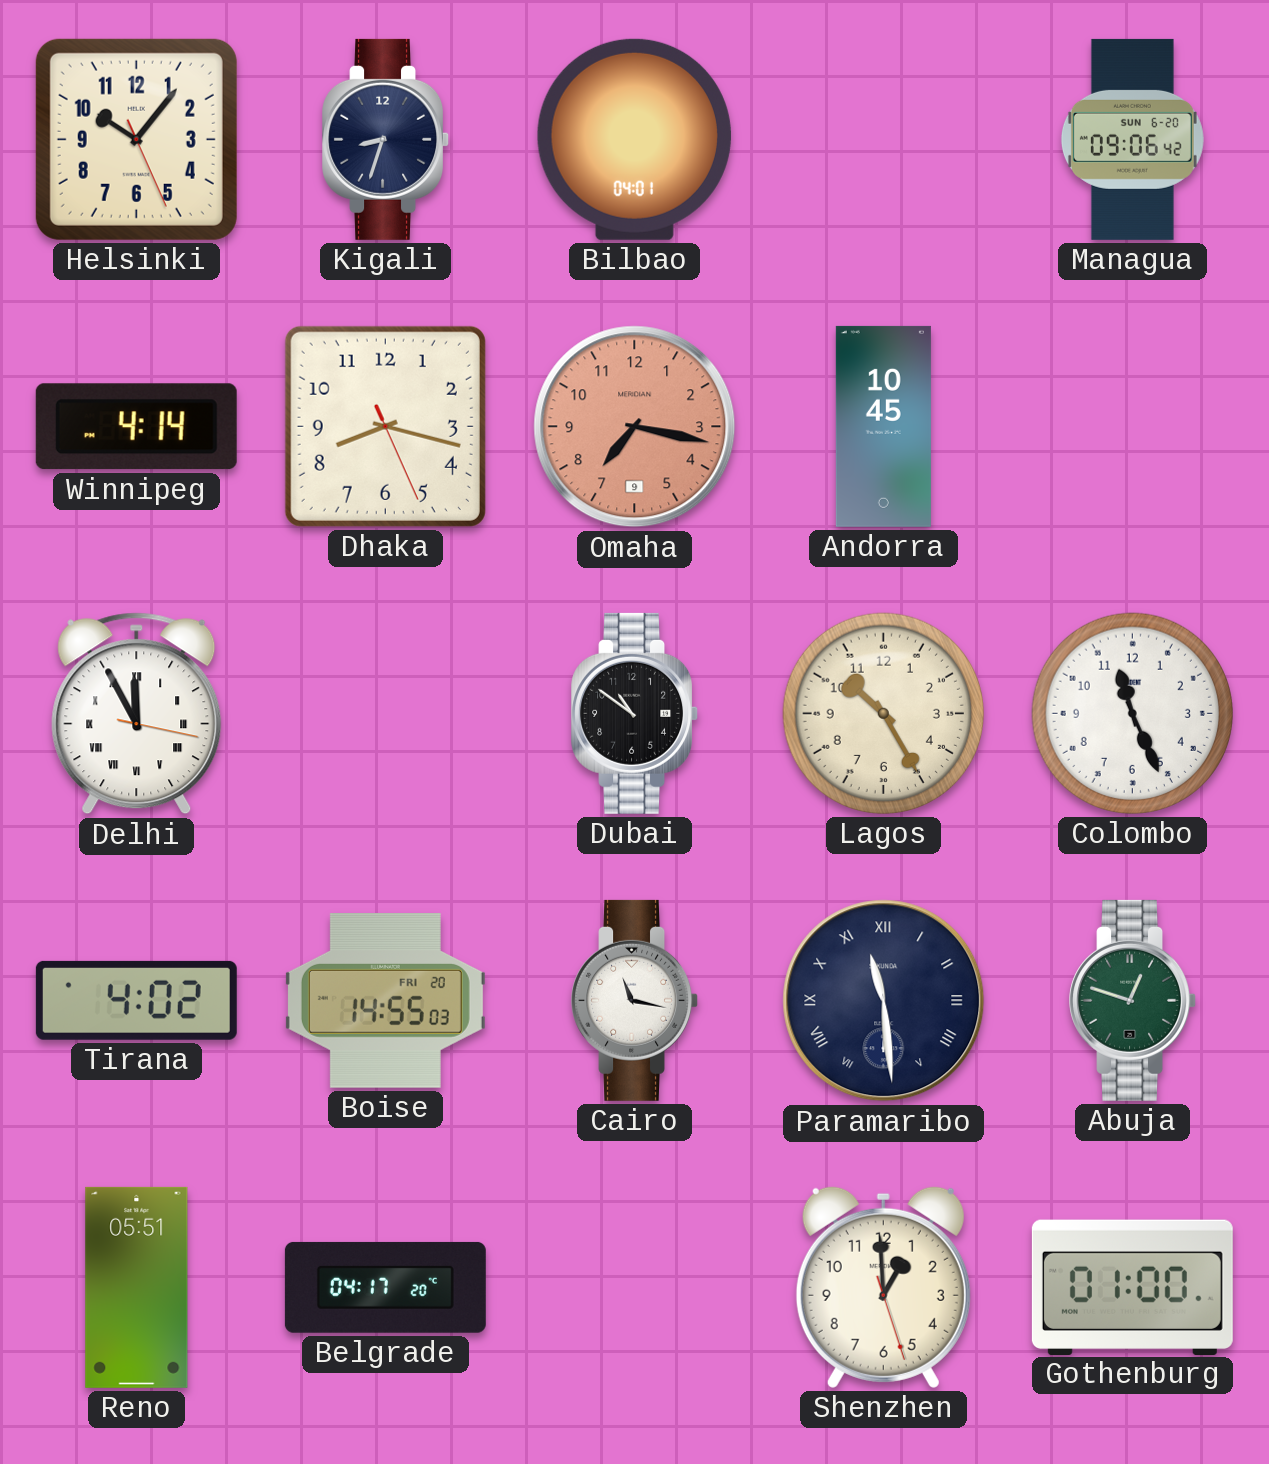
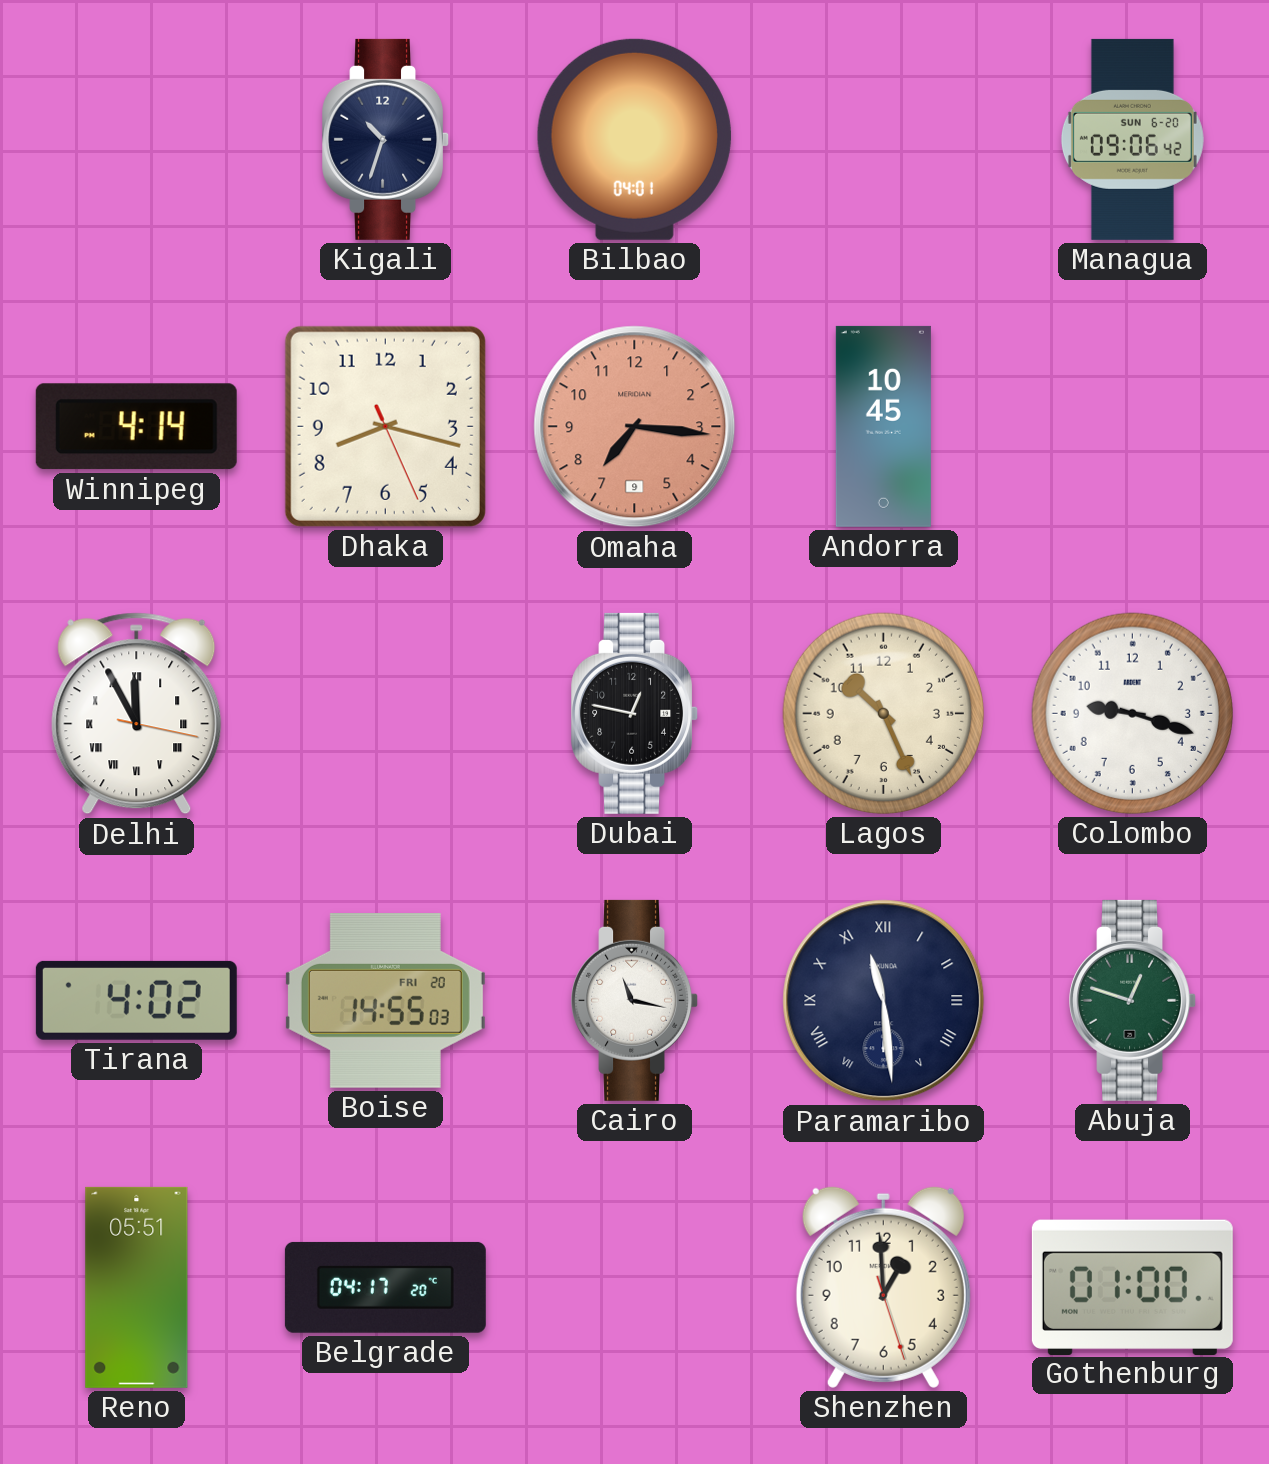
Helsinki: 10:06 -> none (136, 139)
Kigali: 8:33 -> 10:33 (386, 139)
Omaha: 7:17 -> 7:16 (635, 427)
Dubai: 10:51 -> 12:47 (635, 713)
Lagos: 10:25 -> 10:26 (883, 713)
Colombo: 11:26 -> 9:18 (1132, 713)
